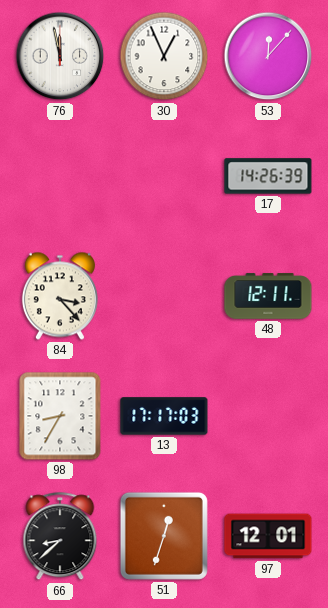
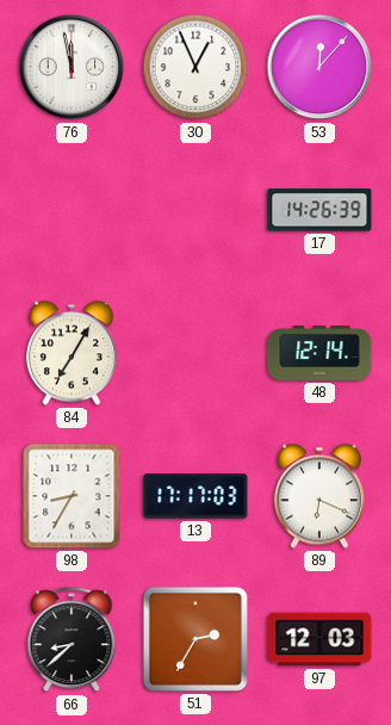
84: 3:23 -> 7:05 (72, 353)
48: 12:11 -> 12:14 (319, 353)
89: none -> 6:19 (319, 496)
51: 12:33 -> 2:35 (195, 639)
97: 12:01 -> 12:03 (319, 639)
